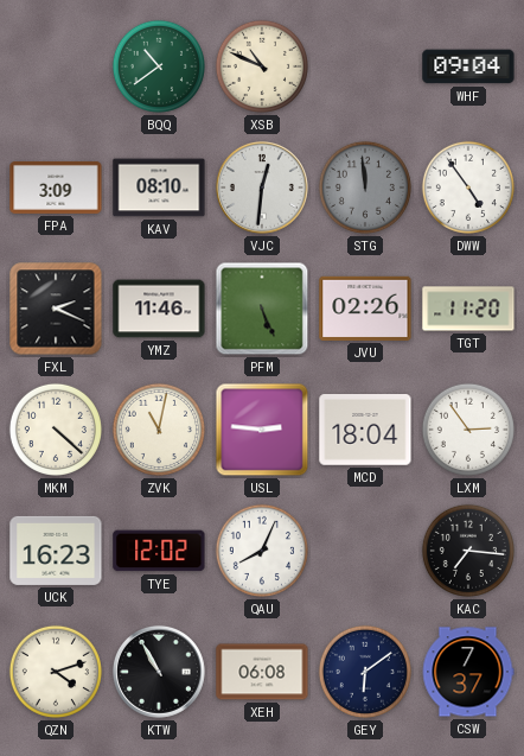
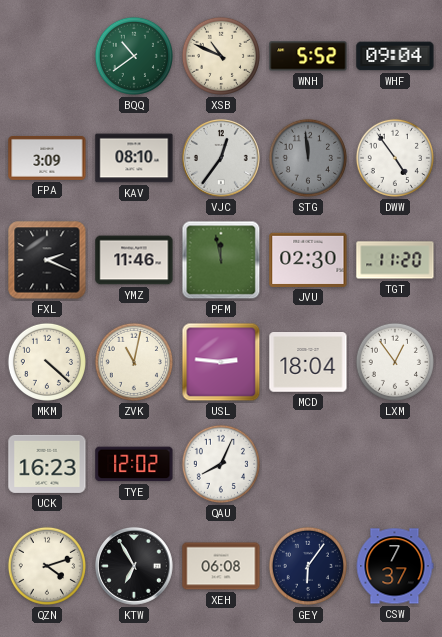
WNH: none -> 5:52 (308, 56)
VJC: 12:31 -> 12:36 (222, 158)
PFM: 5:26 -> 11:58 (221, 260)
JVU: 02:26 -> 02:30 (308, 260)
LXM: 2:54 -> 12:54 (395, 362)
KAC: 7:16 -> none (468, 551)
KTW: 10:55 -> 6:55 (135, 566)
GEY: 6:09 -> 6:06 (308, 566)
